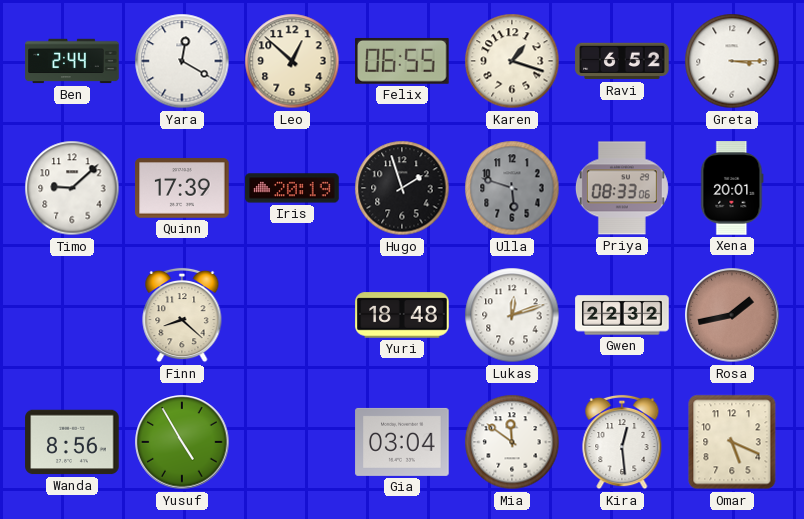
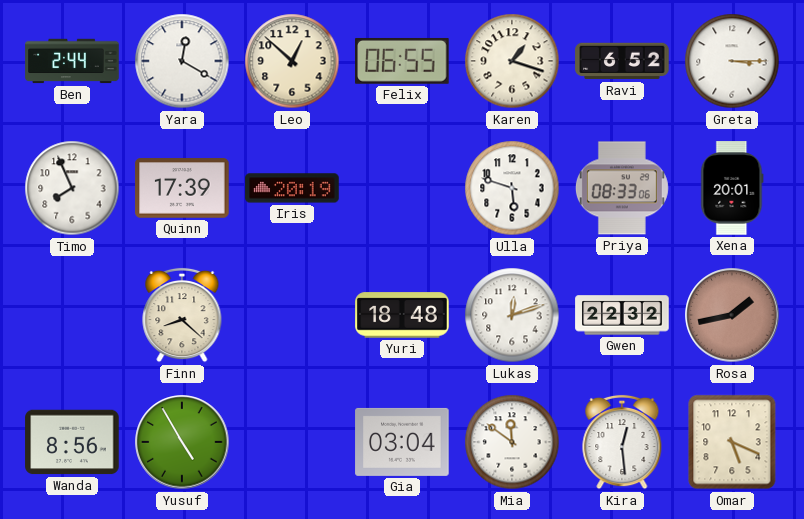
Timo: 9:08 -> 7:56 (72, 188)
Hugo: 1:57 -> none (402, 188)
Ulla dial: grey -> white (512, 188)
